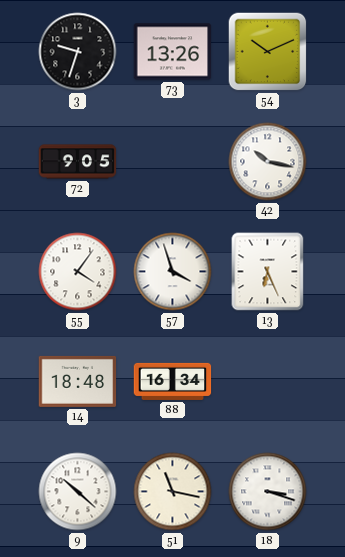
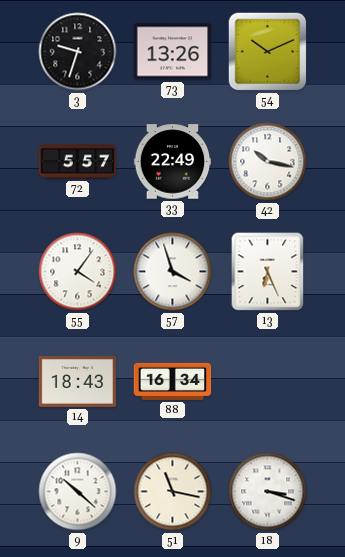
72: 9:05 -> 5:57 (78, 162)
33: none -> 22:49 (173, 162)
14: 18:48 -> 18:43 (78, 381)
